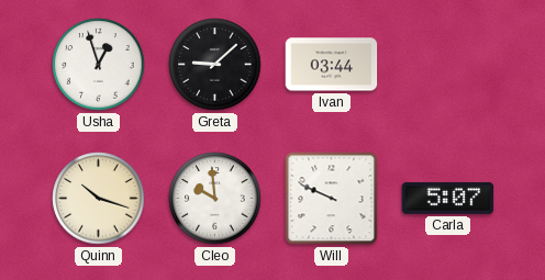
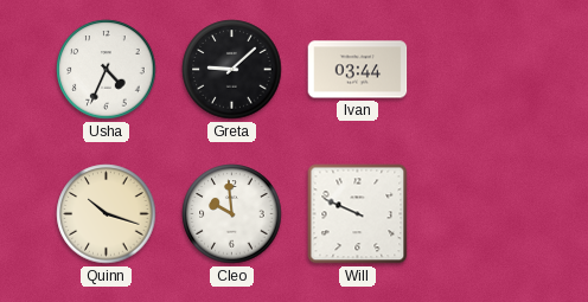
Usha: 12:57 -> 4:34 (107, 70)
Carla: 5:07 -> none (448, 198)
